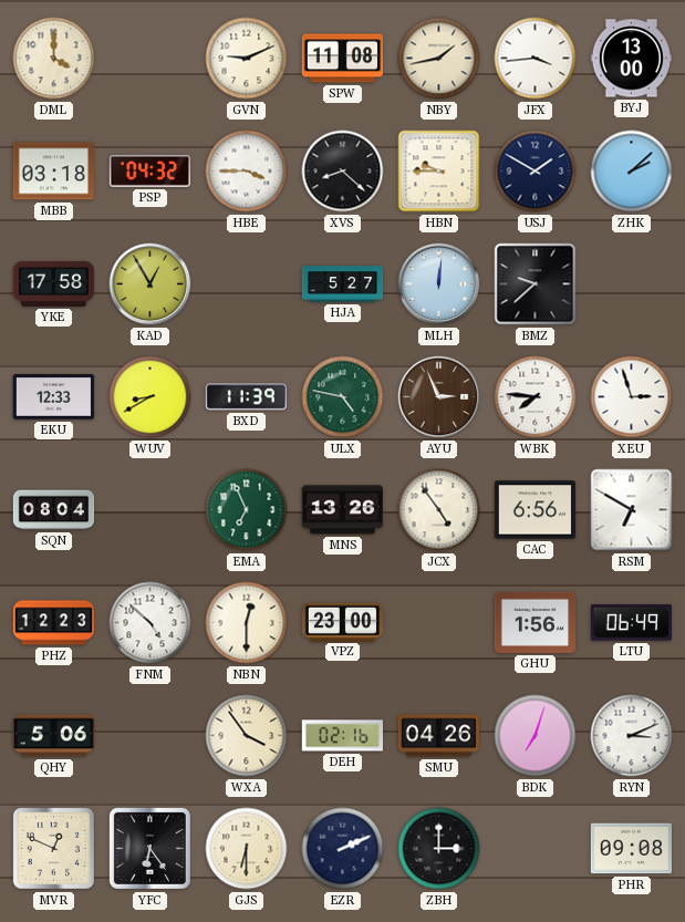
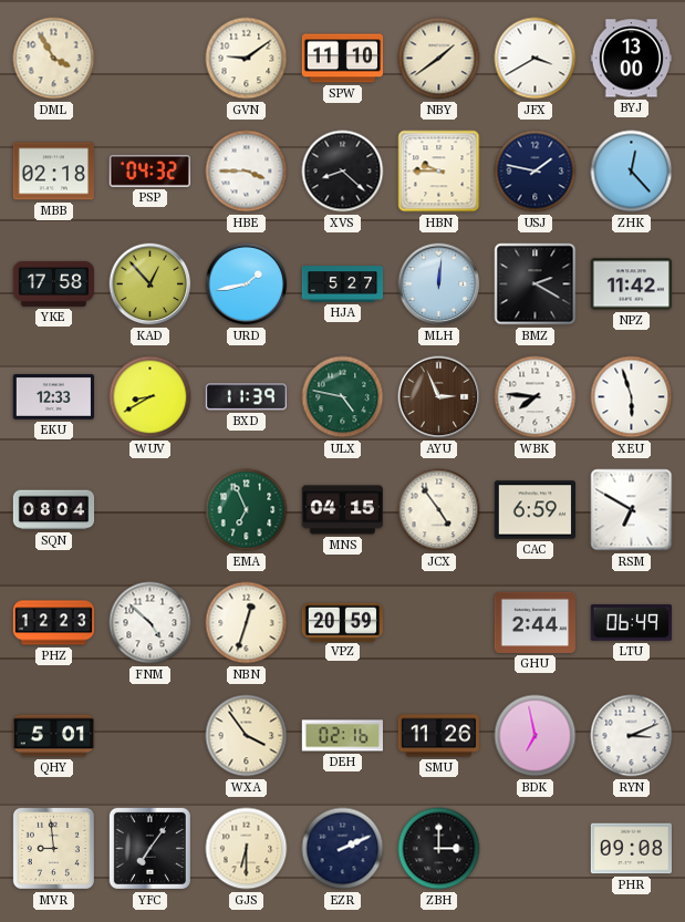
DML: 4:00 -> 3:55 (54, 59)
GVN: 9:11 -> 9:09 (247, 59)
SPW: 11:08 -> 11:10 (343, 59)
NBY: 1:43 -> 1:39 (439, 59)
JFX: 3:44 -> 3:40 (536, 59)
MBB: 03:18 -> 02:18 (53, 172)
USJ: 1:50 -> 1:47 (536, 172)
ZHK: 2:08 -> 12:23 (632, 172)
KAD: 12:55 -> 12:53 (151, 284)
URD: none -> 1:43 (247, 284)
BMZ: 9:38 -> 2:20 (536, 284)
NPZ: none -> 11:42 (631, 284)
XEU: 2:57 -> 5:57 (632, 397)
MNS: 13:26 -> 04:15 (342, 510)
CAC: 6:56 -> 6:59 (534, 510)
NBN: 12:30 -> 12:33 (247, 623)
VPZ: 23:00 -> 20:59 (342, 622)
GHU: 1:56 -> 2:44 (536, 622)
QHY: 5:06 -> 5:01 (53, 736)
SMU: 04:26 -> 11:26 (438, 736)
BDK: 7:03 -> 6:58 (536, 736)
MVR: 12:49 -> 8:59 (53, 848)
YFC: 6:24 -> 7:06 (149, 848)
